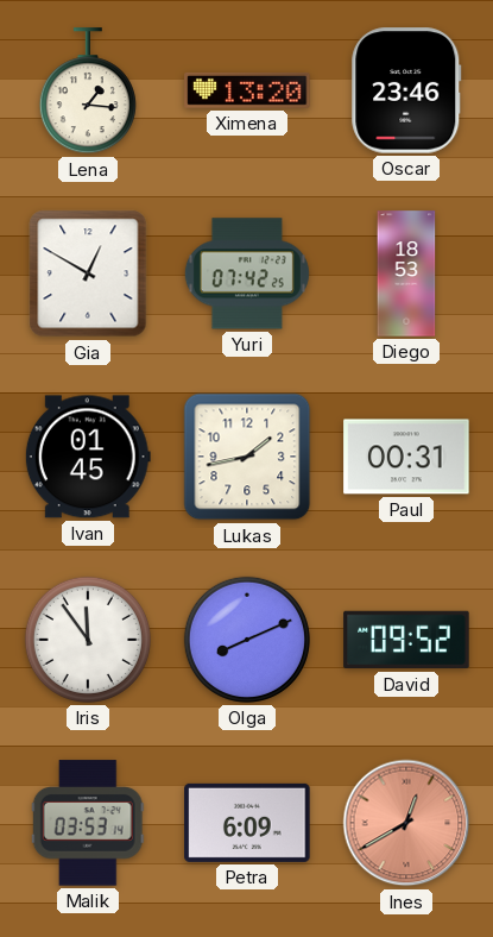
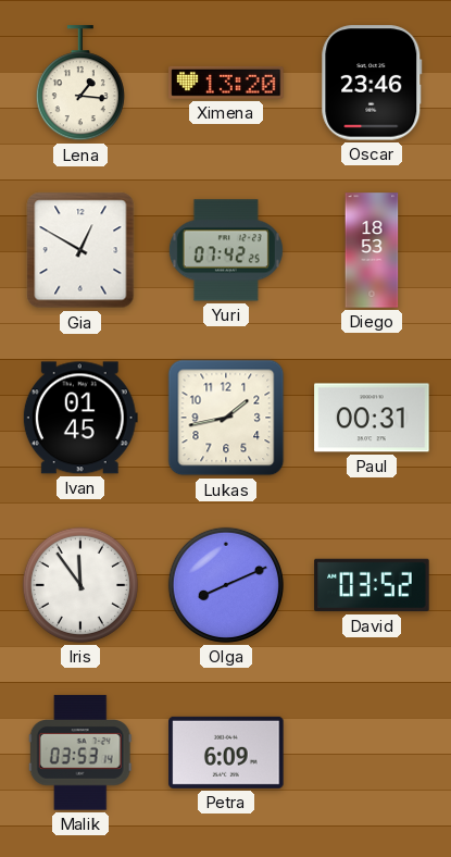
David: 09:52 -> 03:52 (372, 585)
Ines: 12:40 -> none (406, 823)
